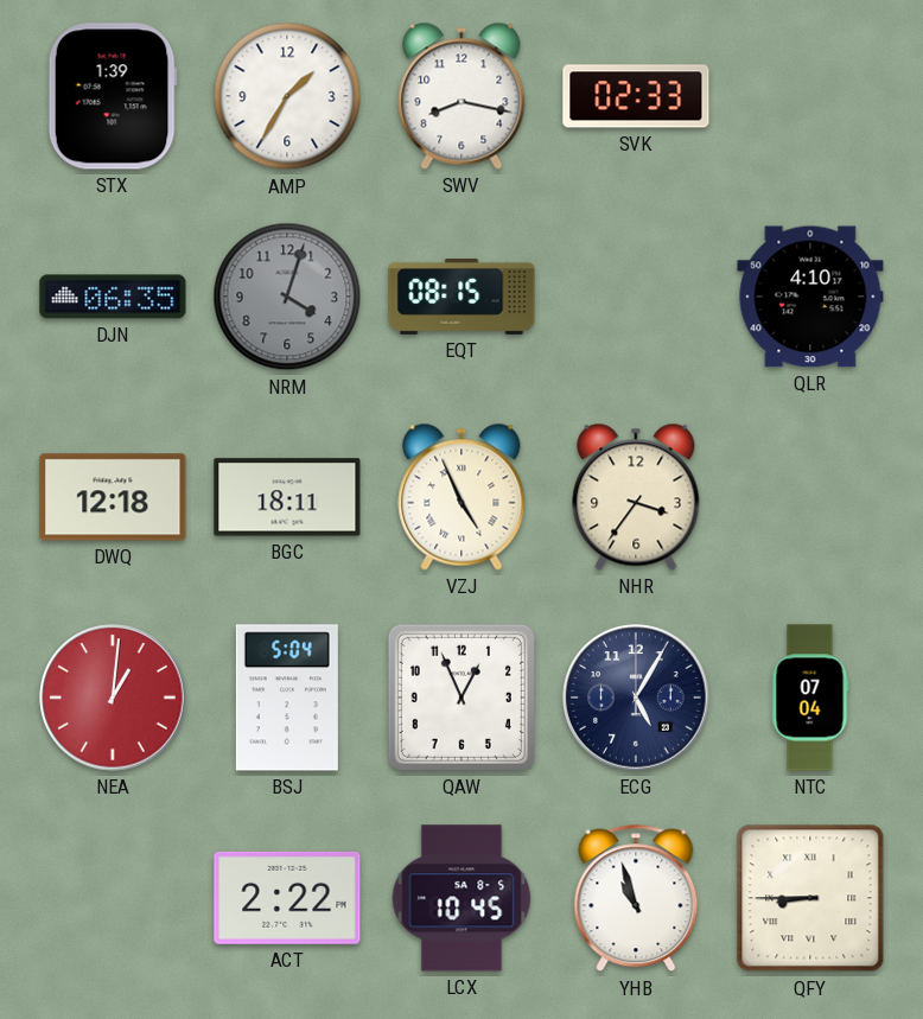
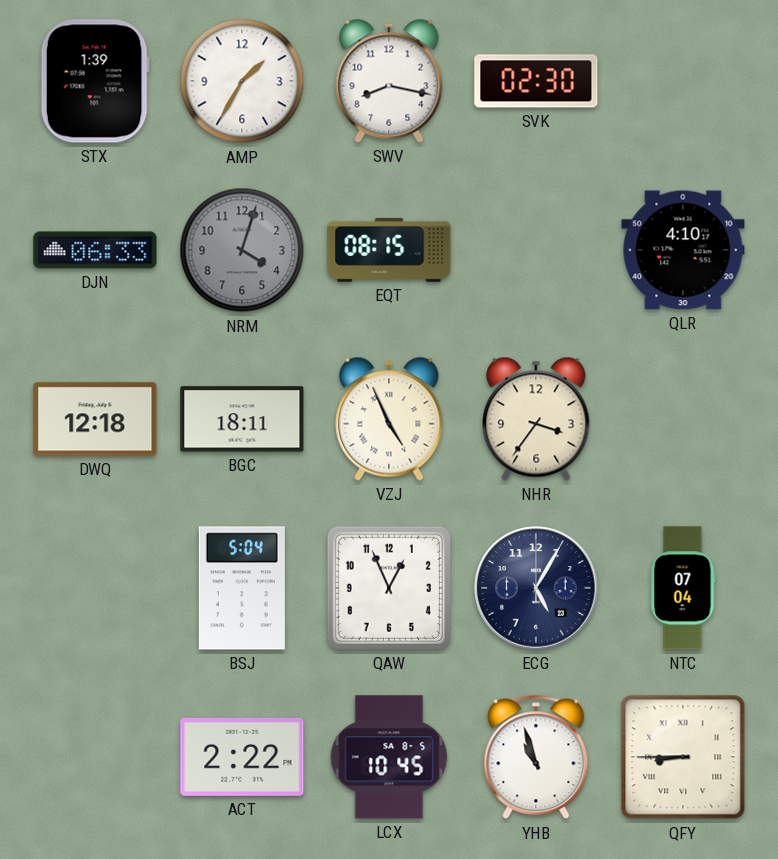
SVK: 02:33 -> 02:30 (536, 81)
DJN: 06:35 -> 06:33 (95, 250)
NEA: 1:01 -> none (113, 698)
